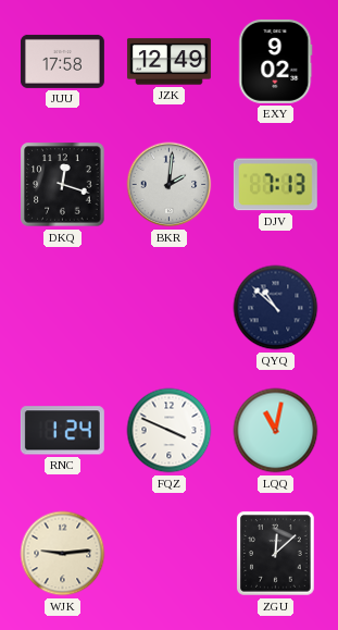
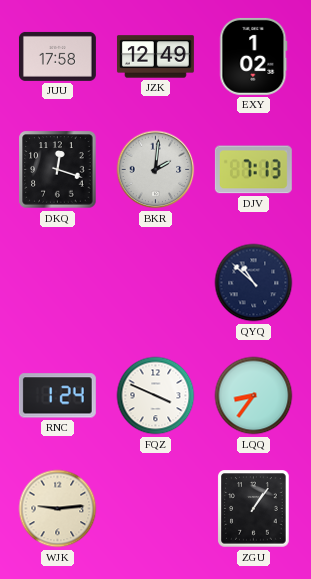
EXY: 9:02 -> 1:02 (254, 56)
LQQ: 11:02 -> 8:36 (254, 396)
ZGU: 12:08 -> 1:06 (254, 509)
